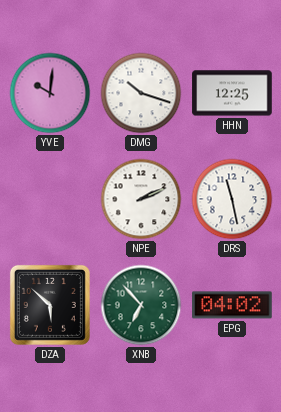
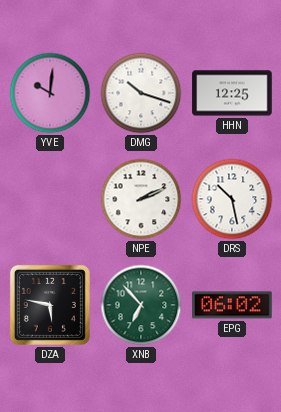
DRS: 11:28 -> 10:28 (232, 199)
DZA: 5:52 -> 5:47 (50, 305)
EPG: 04:02 -> 06:02 (232, 305)
